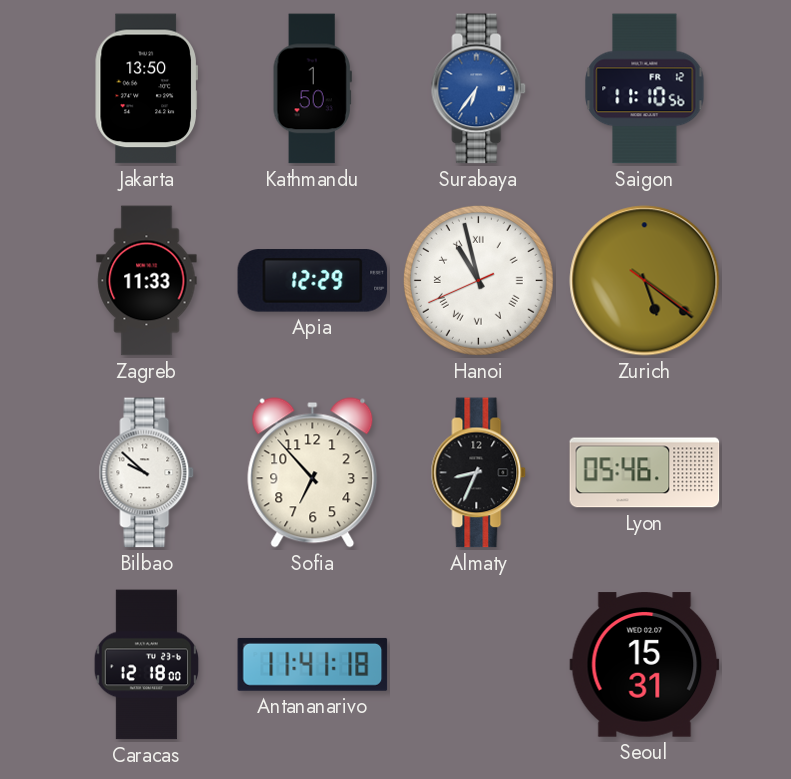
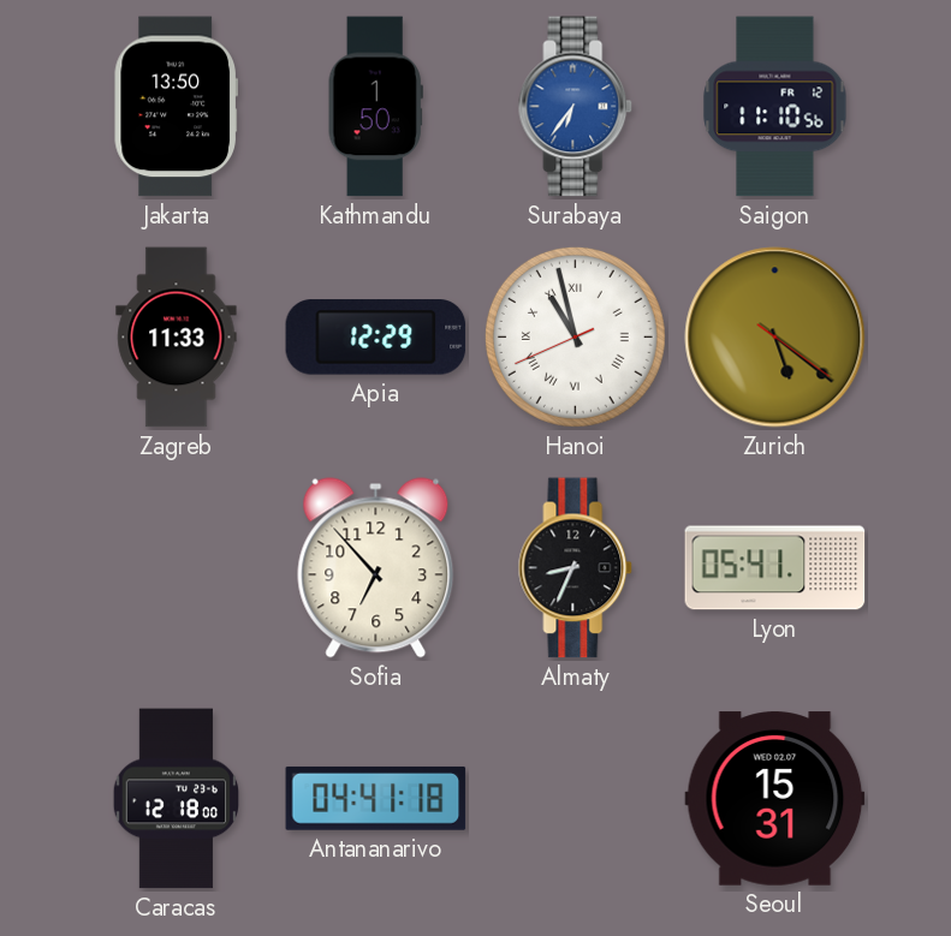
Bilbao: 9:52 -> none (147, 473)
Lyon: 05:46 -> 05:41 (775, 568)
Antananarivo: 11:41 -> 04:41 (376, 798)
